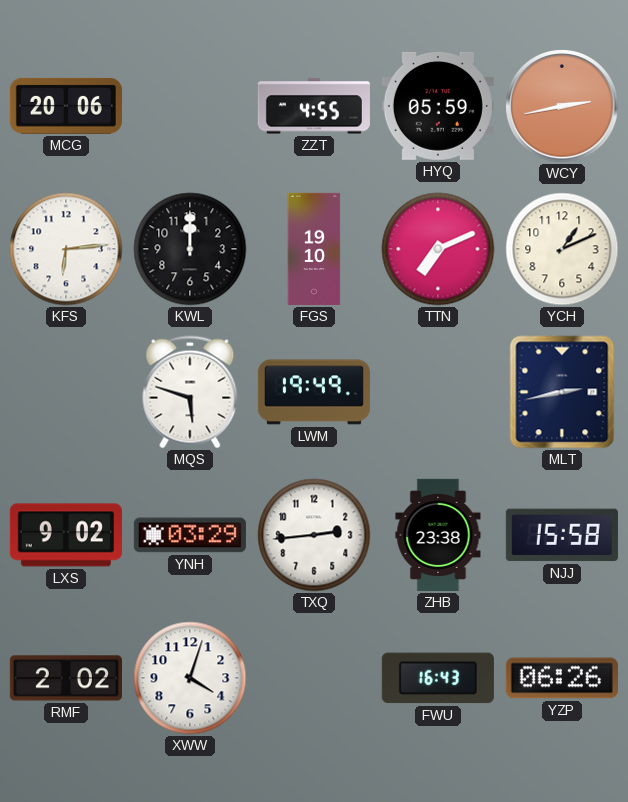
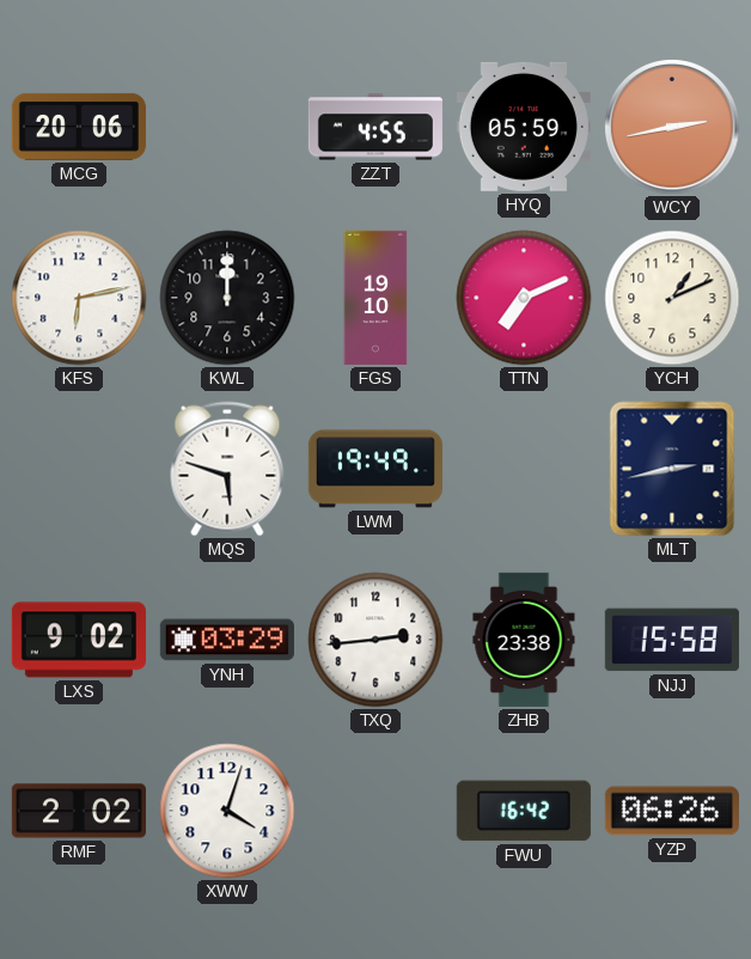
KFS: 6:14 -> 6:13 (79, 298)
FWU: 16:43 -> 16:42 (524, 811)
